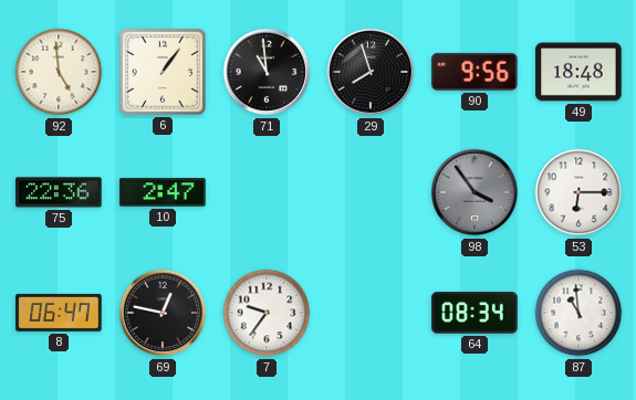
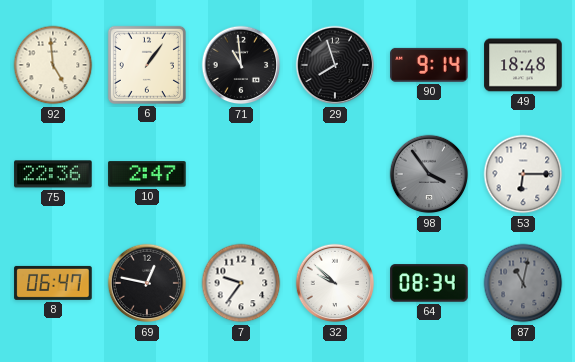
90: 9:56 -> 9:14 (429, 65)
32: none -> 9:52 (335, 283)
87: 10:59 -> 11:02 (523, 283)
87 dial: white -> grey (523, 283)
